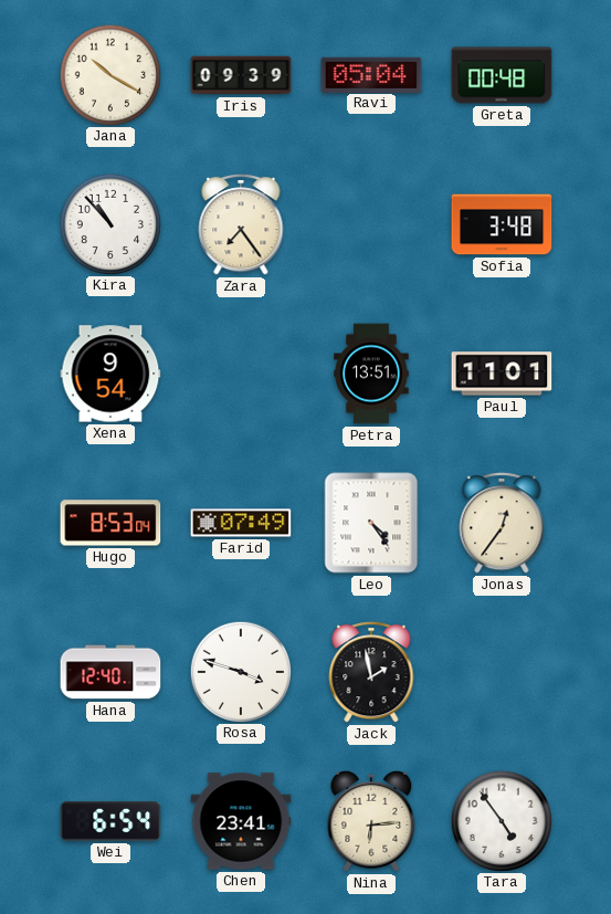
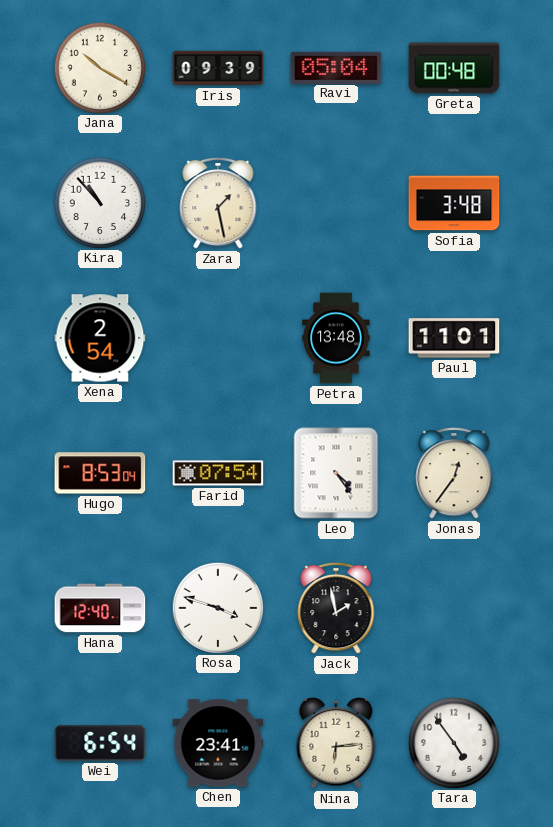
Zara: 7:24 -> 1:28 (218, 204)
Xena: 9:54 -> 2:54 (100, 338)
Petra: 13:51 -> 13:48 (336, 338)
Farid: 07:49 -> 07:54 (218, 473)
